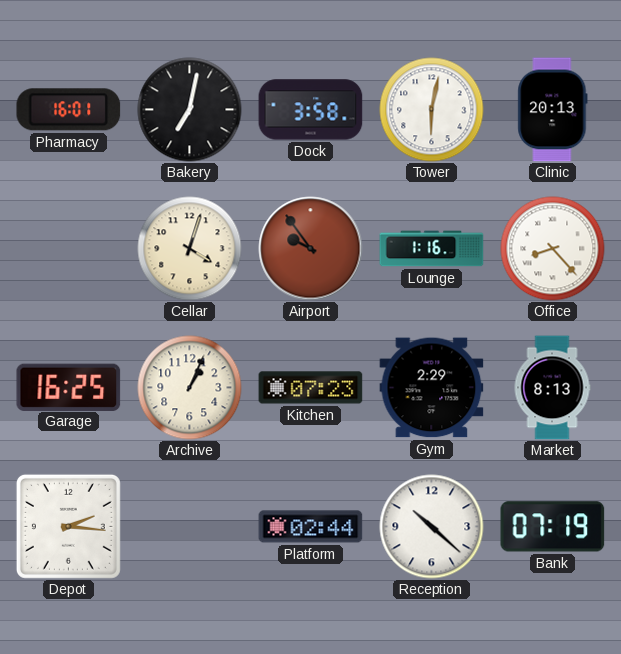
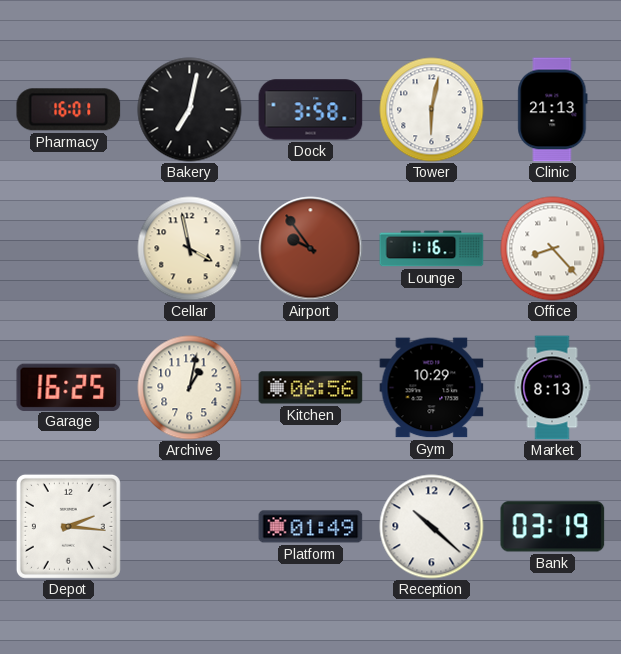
Clinic: 20:13 -> 21:13 (553, 110)
Cellar: 4:03 -> 3:58 (190, 249)
Archive: 1:04 -> 1:02 (190, 388)
Kitchen: 07:23 -> 06:56 (311, 388)
Gym: 2:29 -> 10:29 (432, 388)
Platform: 02:44 -> 01:49 (311, 527)
Bank: 07:19 -> 03:19 (553, 527)
